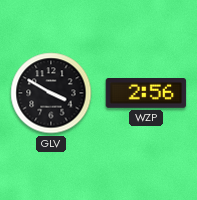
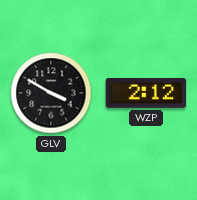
WZP: 2:56 -> 2:12 (146, 94)
